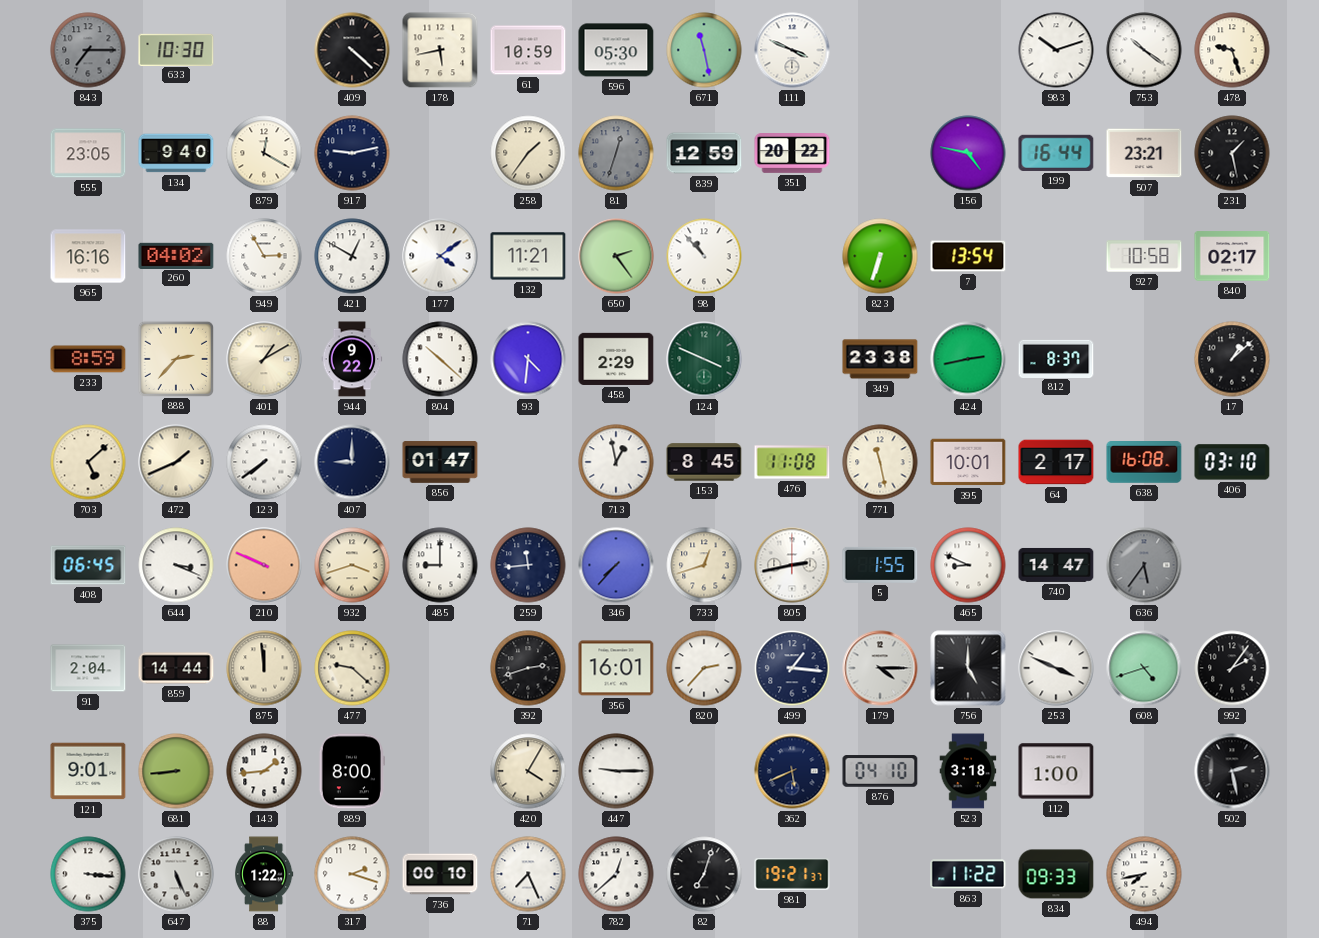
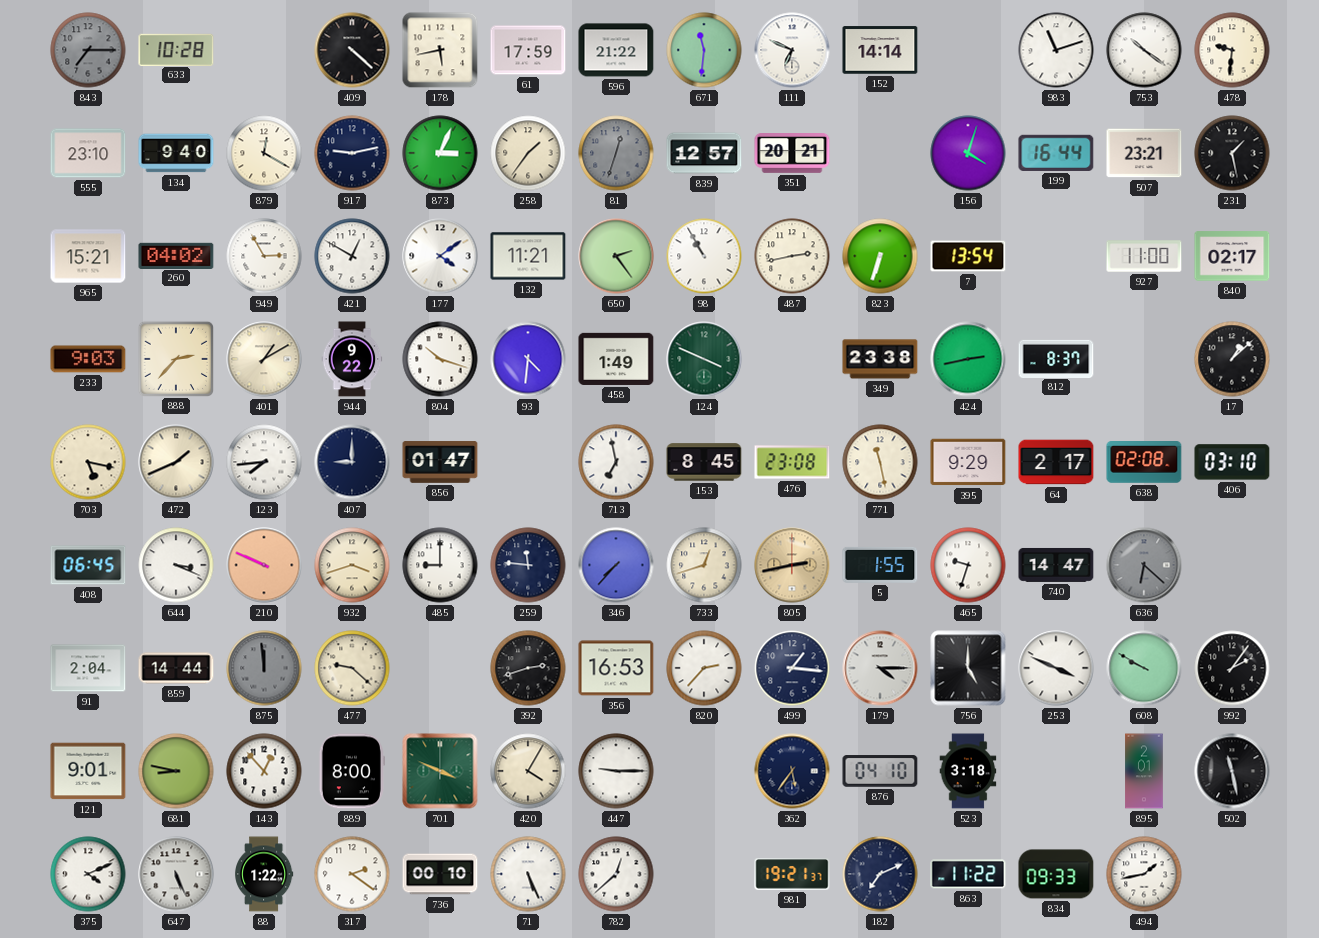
633: 10:30 -> 10:28 (176, 49)
61: 10:59 -> 17:59 (528, 50)
596: 05:30 -> 21:22 (616, 50)
671: 11:28 -> 11:31 (704, 50)
111: 3:49 -> 6:49 (792, 50)
152: none -> 14:14 (880, 50)
983: 10:12 -> 11:12 (1056, 50)
478: 9:27 -> 9:31 (1232, 50)
555: 23:05 -> 23:10 (88, 153)
873: none -> 3:04 (440, 153)
839: 12:59 -> 12:57 (704, 153)
351: 20:22 -> 20:21 (792, 154)
156: 4:47 -> 4:03 (968, 153)
965: 16:16 -> 15:21 (88, 256)
98: 10:53 -> 10:55 (704, 256)
487: none -> 2:43 (792, 256)
927: 10:58 -> 11:00 (1144, 256)
233: 8:59 -> 9:03 (88, 359)
804: 10:22 -> 10:18 (440, 359)
458: 2:29 -> 1:49 (616, 359)
703: 5:08 -> 5:17 (88, 462)
123: 7:39 -> 7:44 (264, 462)
713: 12:58 -> 6:58 (616, 462)
476: 11:08 -> 23:08 (792, 462)
395: 10:01 -> 9:29 (968, 462)
638: 16:08 -> 02:08 (1144, 462)
259: 11:44 -> 11:46 (528, 565)
805 dial: white -> champagne (792, 565)
465: 8:49 -> 9:33 (968, 565)
636: 5:36 -> 6:22 (1144, 565)
875 dial: cream -> grey (264, 668)
356: 16:01 -> 16:53 (616, 668)
608: 4:42 -> 9:50 (1144, 668)
681: 8:44 -> 8:47 (176, 771)
143: 1:44 -> 12:53 (264, 771)
701: none -> 3:49 (440, 771)
362: 5:41 -> 5:36 (792, 771)
112: 1:00 -> none (1056, 771)
895: none -> 2:01 (1144, 771)
502: 2:28 -> 11:28 (1232, 771)
375: 3:16 -> 4:11 (88, 874)
317: 2:18 -> 2:21 (352, 874)
71: 7:26 -> 5:26 (528, 874)
82: 7:03 -> none (704, 874)
182: none -> 7:11 (880, 874)
494: 7:43 -> 1:43 (1144, 874)
